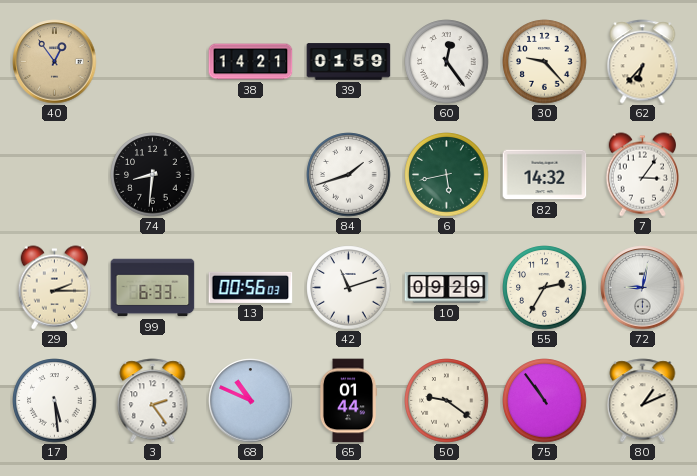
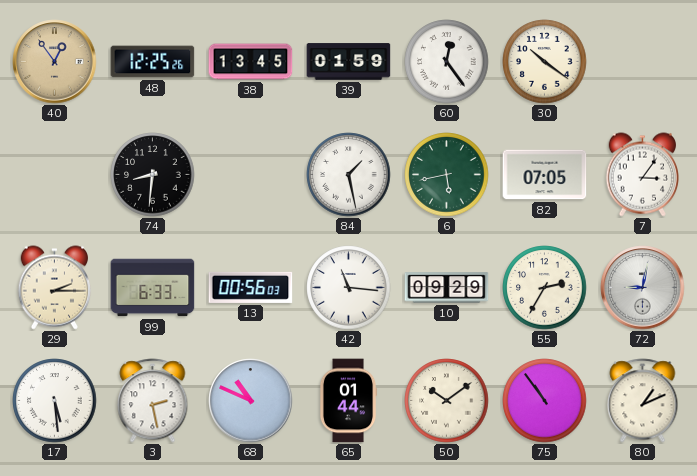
48: none -> 12:25 (153, 62)
38: 14:21 -> 13:45 (251, 62)
30: 9:23 -> 10:21 (545, 62)
62: 6:37 -> none (643, 62)
84: 1:42 -> 1:28 (349, 175)
82: 14:32 -> 07:05 (545, 175)
42: 11:12 -> 11:16 (349, 288)
3: 2:24 -> 2:28 (153, 401)
50: 9:21 -> 10:09 (447, 401)
